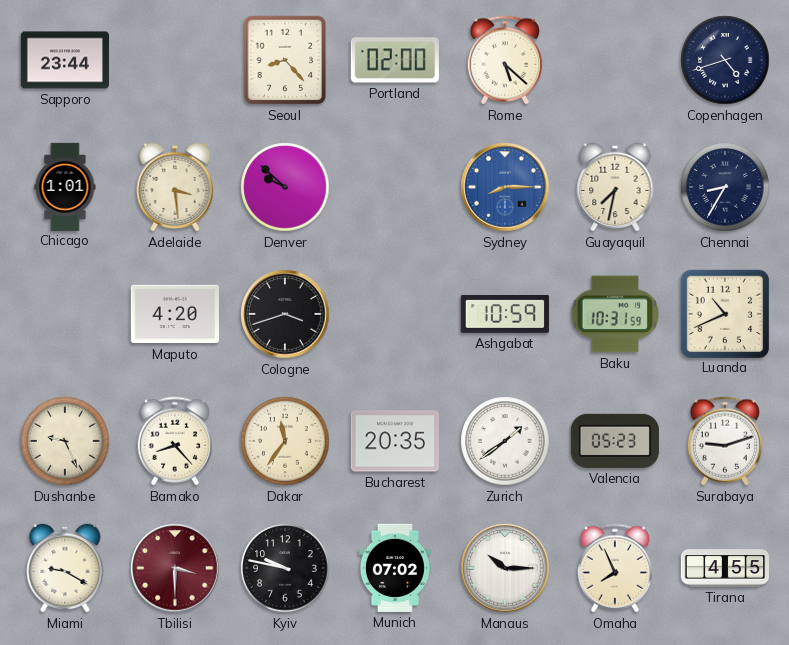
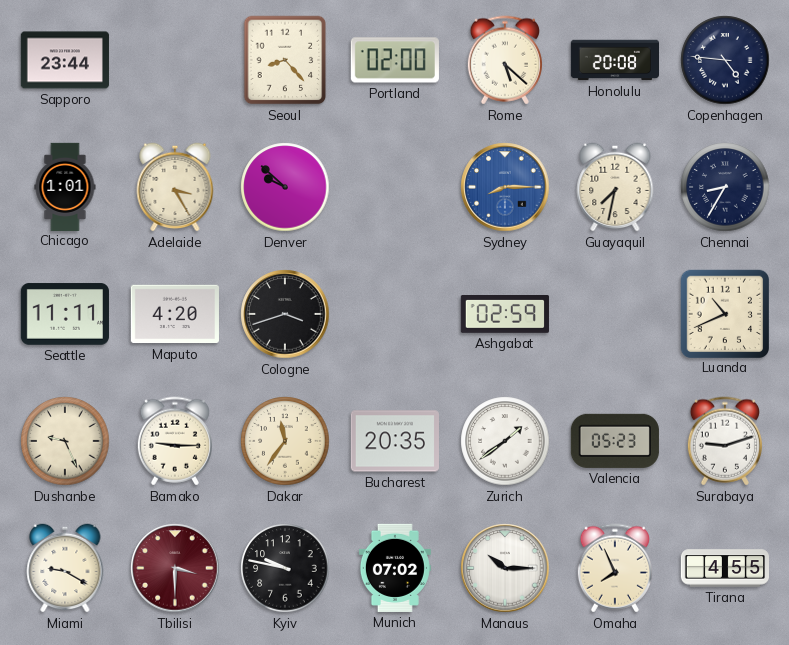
Honolulu: none -> 20:08 (614, 60)
Copenhagen: 4:42 -> 4:46 (725, 60)
Adelaide: 3:29 -> 3:25 (175, 187)
Seattle: none -> 11:11 (65, 314)
Ashgabat: 10:59 -> 02:59 (505, 315)
Baku: 10:31 -> none (615, 314)
Bamako: 8:23 -> 9:15 (175, 441)
